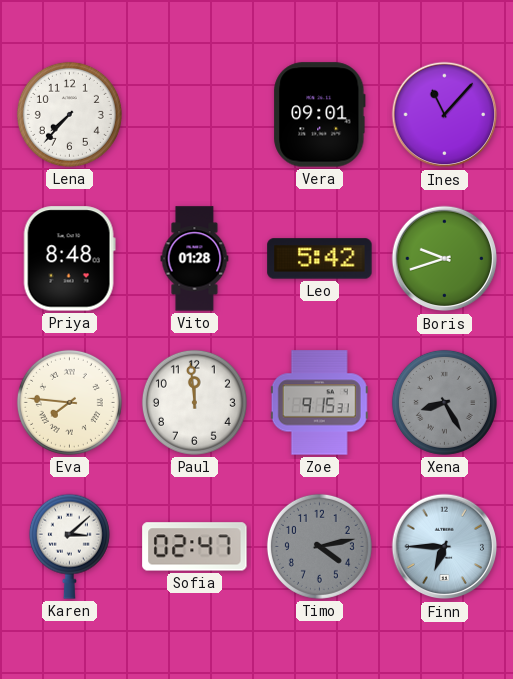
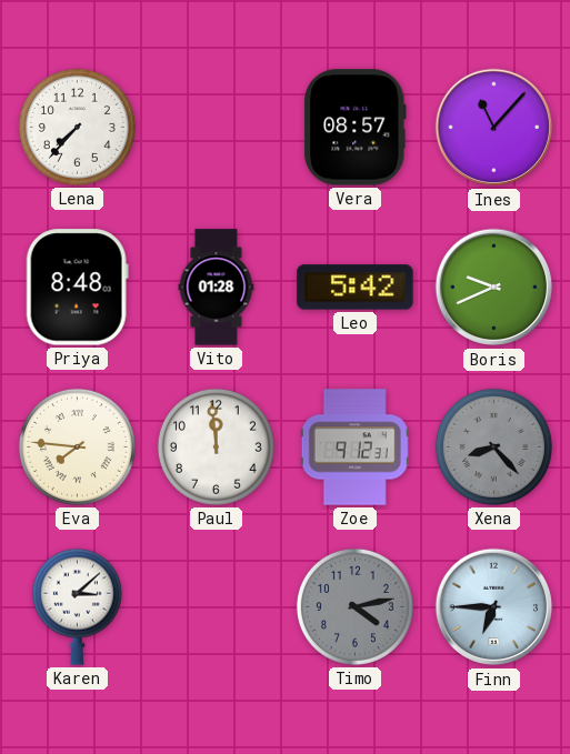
Vera: 09:01 -> 08:57 (356, 128)
Boris: 9:42 -> 9:41 (494, 288)
Zoe: 9:15 -> 9:12 (354, 448)
Xena: 8:25 -> 8:23 (493, 446)
Sofia: 02:47 -> none (195, 547)
